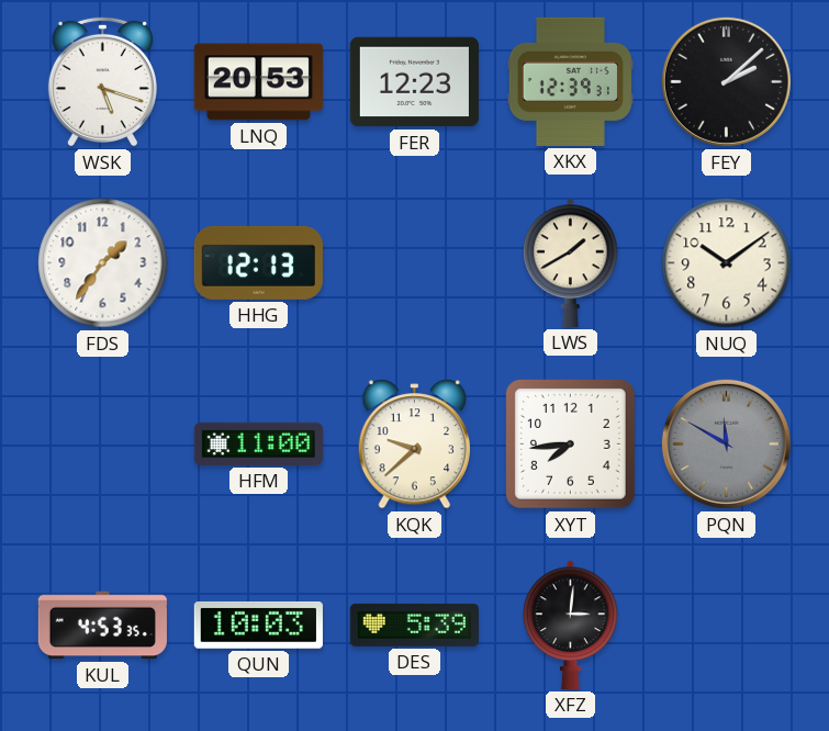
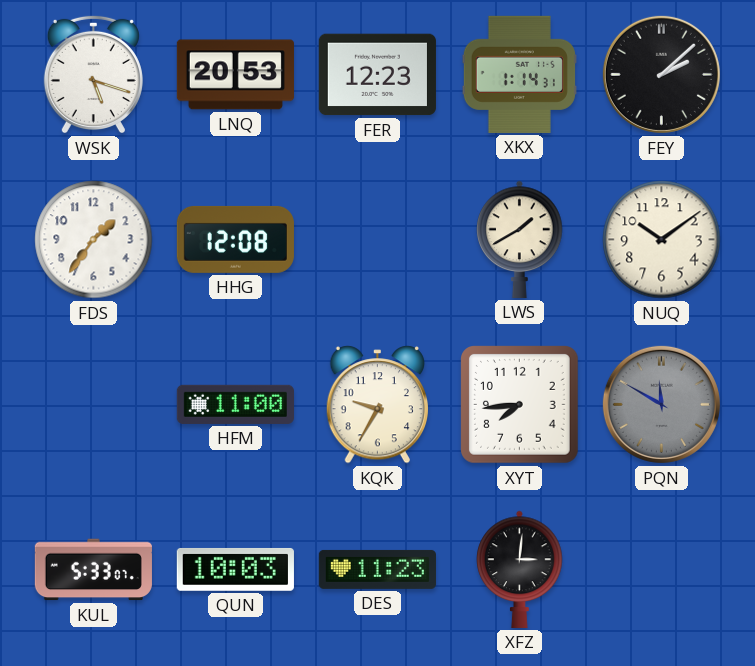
XKX: 12:39 -> 1:14 (519, 74)
HHG: 12:13 -> 12:08 (235, 239)
KQK: 9:38 -> 9:35 (377, 405)
KUL: 4:53 -> 5:33 (93, 570)
DES: 5:39 -> 11:23 (377, 569)
